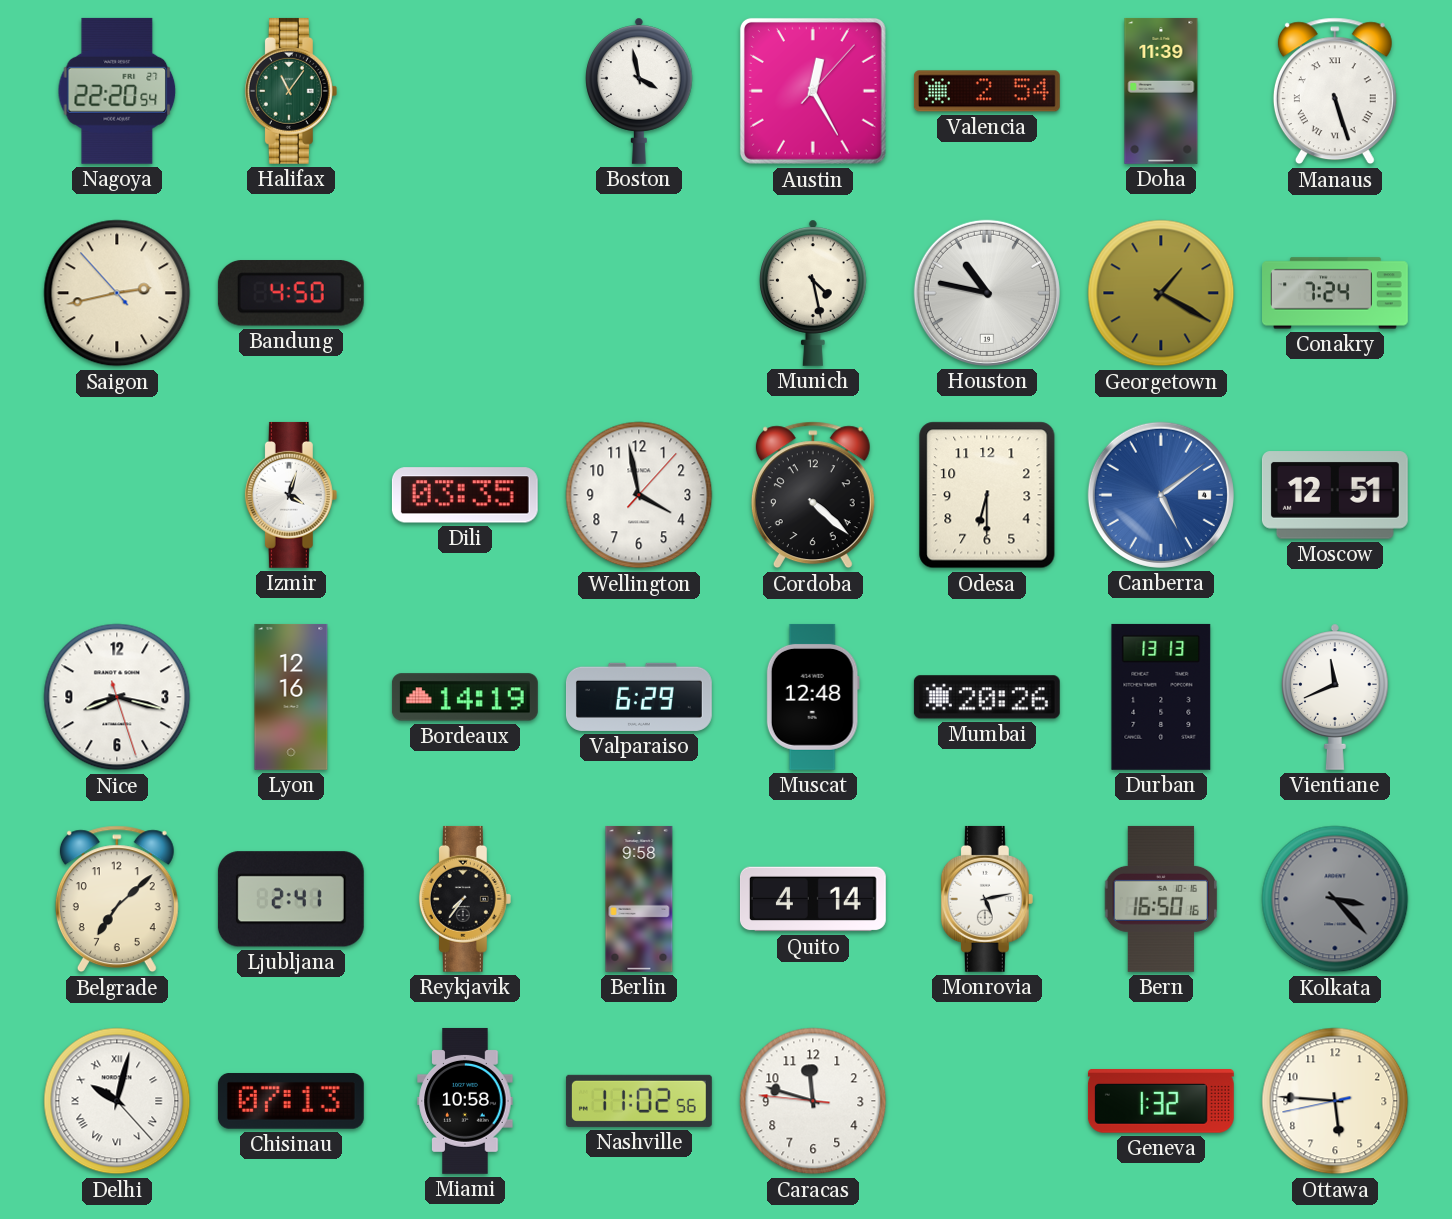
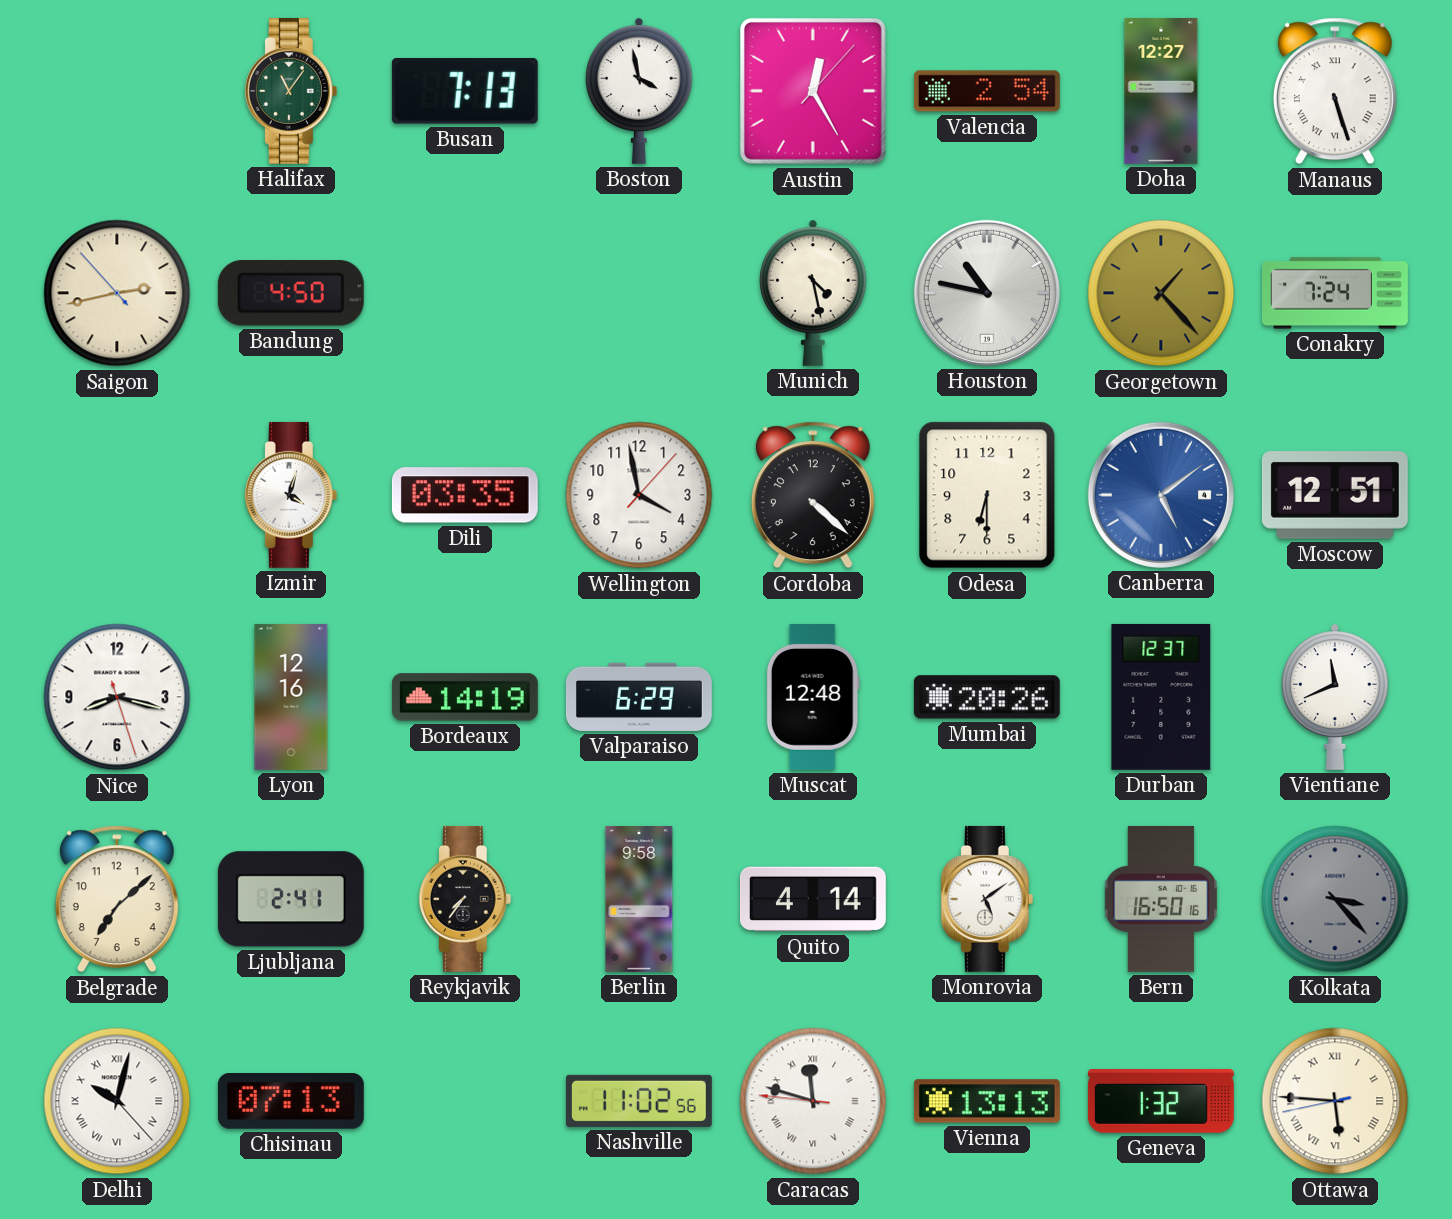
Nagoya: 22:20 -> none (117, 91)
Busan: none -> 7:13 (465, 92)
Doha: 11:39 -> 12:27 (1161, 91)
Georgetown: 1:20 -> 1:23 (1161, 293)
Durban: 13:13 -> 12:37 (1161, 697)
Monrovia: 5:13 -> 5:09 (987, 899)
Miami: 10:58 -> none (465, 1101)
Caracas numerals: Arabic -> Roman (813, 1101)
Vienna: none -> 13:13 (987, 1101)
Ottawa numerals: Arabic -> Roman (1335, 1101)
